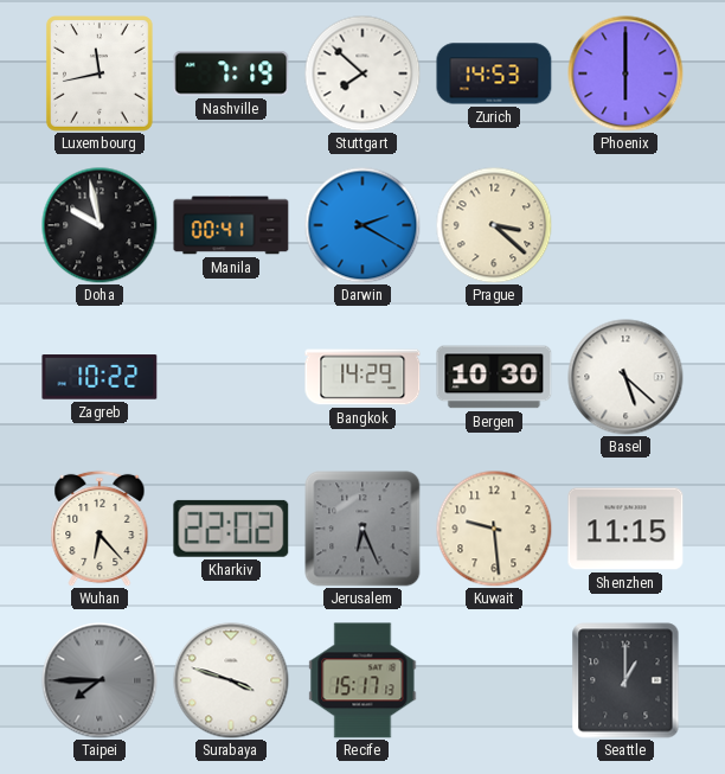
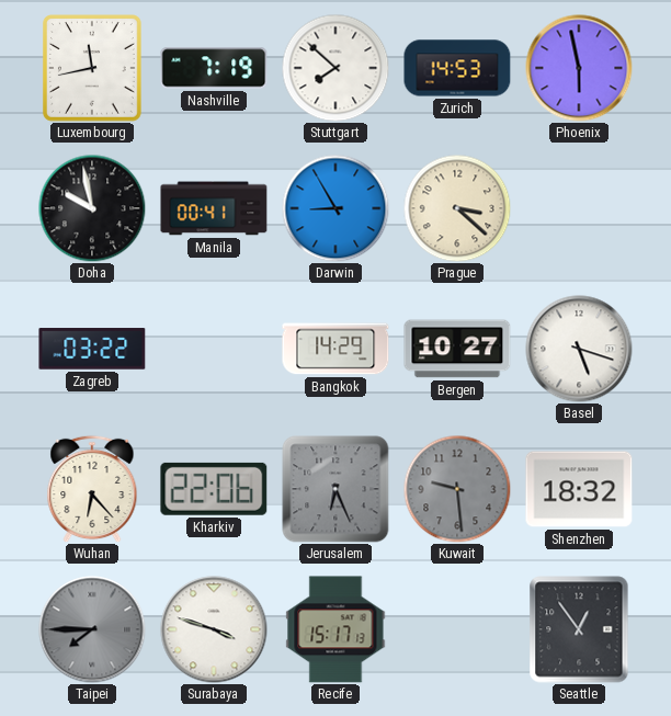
Phoenix: 6:00 -> 5:58 (579, 68)
Darwin: 2:20 -> 8:55 (336, 208)
Zagreb: 10:22 -> 03:22 (92, 349)
Bergen: 10:30 -> 10:27 (457, 349)
Basel: 5:22 -> 5:18 (579, 349)
Kharkiv: 22:02 -> 22:06 (214, 489)
Kuwait dial: cream -> grey (457, 489)
Shenzhen: 11:15 -> 18:32 (579, 489)
Seattle: 1:00 -> 12:54 (579, 629)
